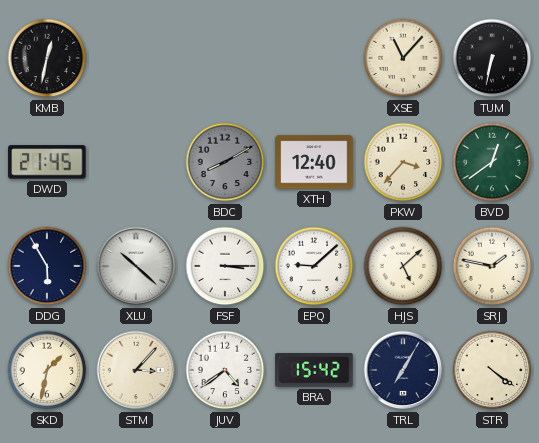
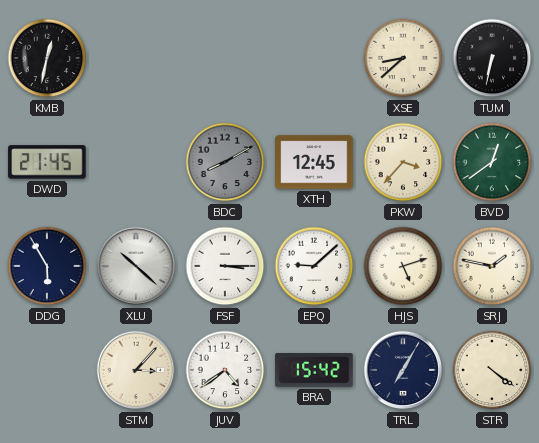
XSE: 11:07 -> 8:38 (403, 58)
XTH: 12:40 -> 12:45 (314, 162)
HJS: 5:08 -> 5:12 (403, 266)
SKD: 1:32 -> none (47, 370)
